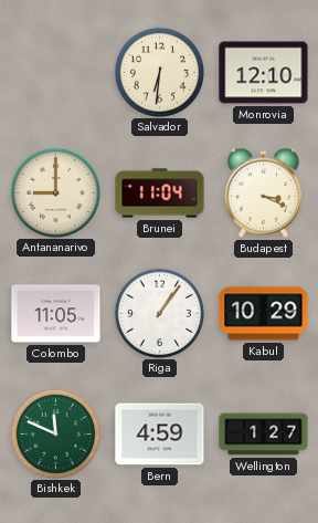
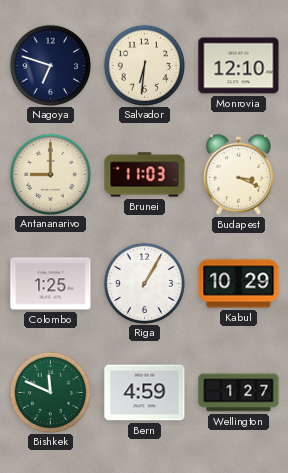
Nagoya: none -> 6:48 (50, 65)
Brunei: 11:04 -> 11:03 (145, 175)
Colombo: 11:05 -> 1:25 (51, 284)
Riga: 1:06 -> 1:05 (144, 283)
